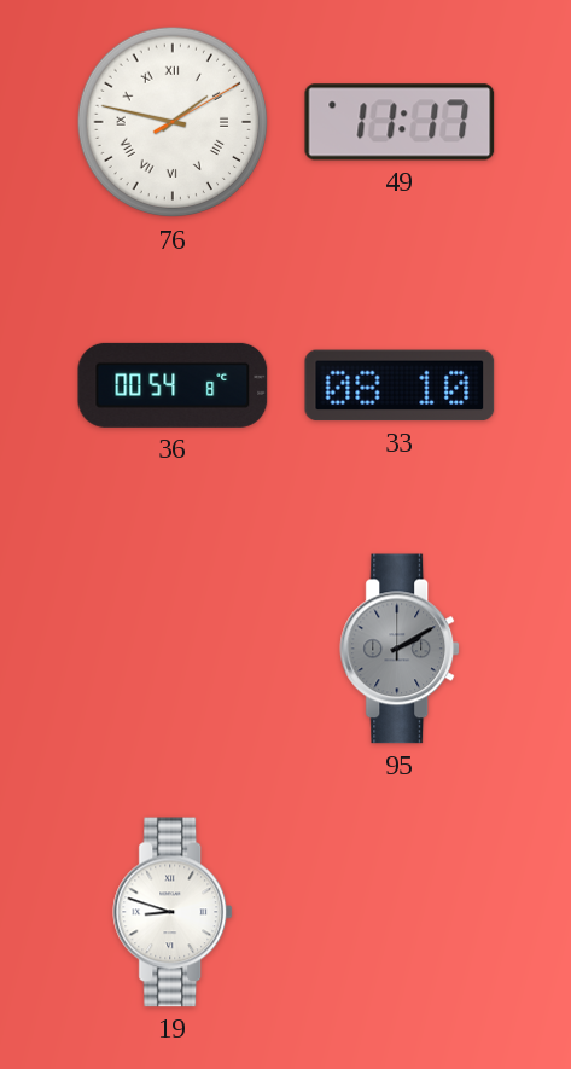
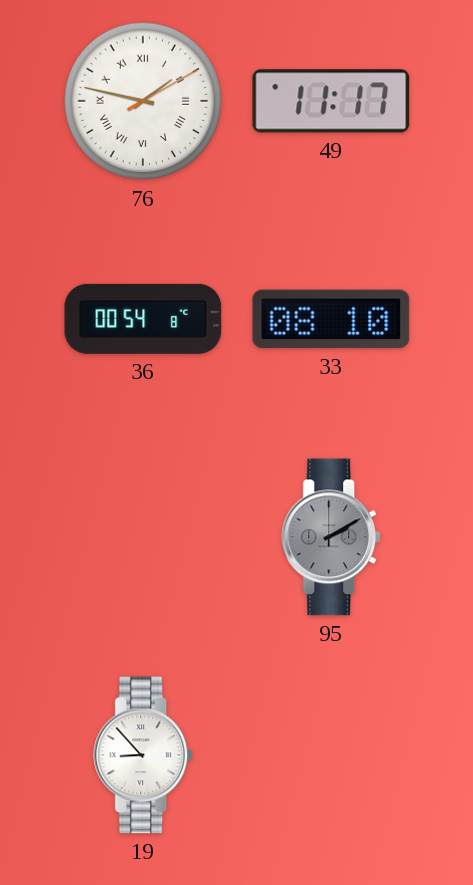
19: 8:48 -> 8:53 (144, 755)
